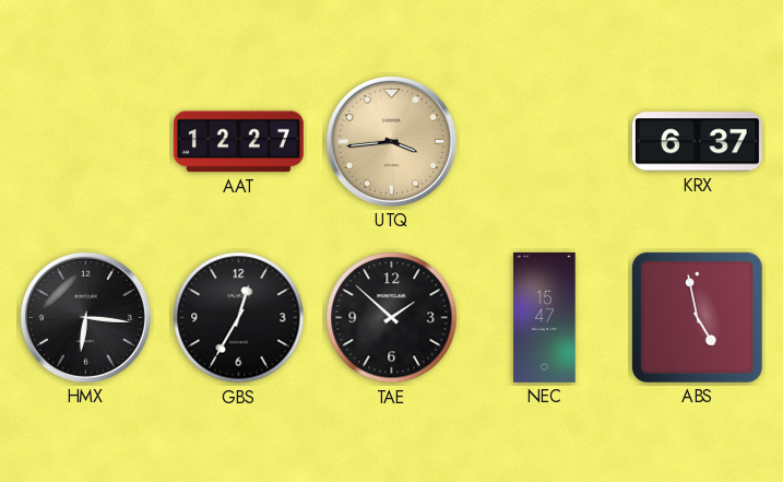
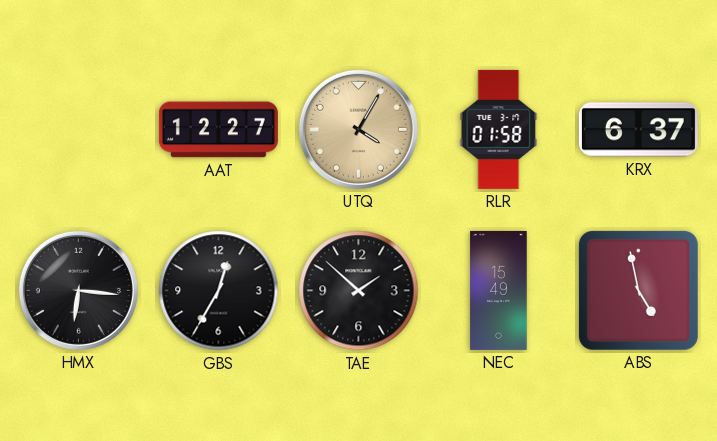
UTQ: 3:44 -> 4:05 (358, 129)
RLR: none -> 01:58 (499, 129)
NEC: 15:47 -> 15:49 (499, 290)
